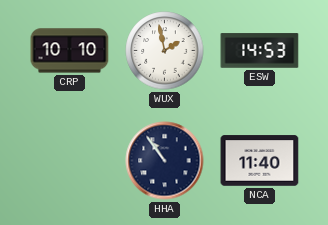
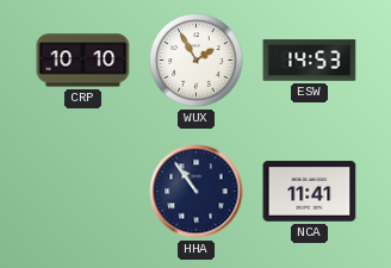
WUX: 1:58 -> 1:55 (197, 61)
NCA: 11:40 -> 11:41 (310, 192)
